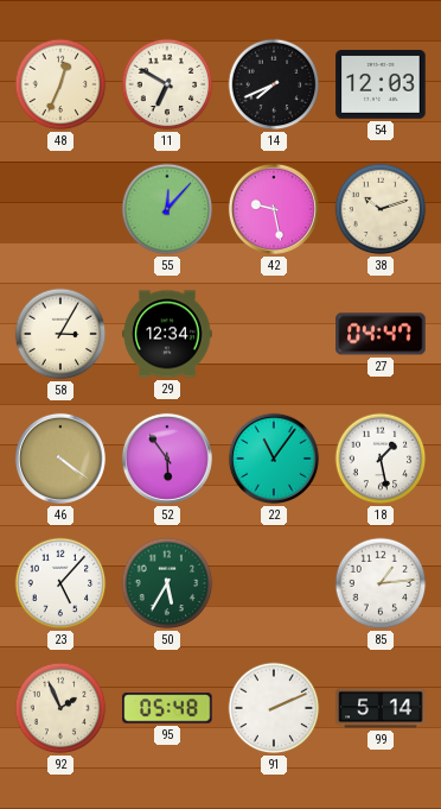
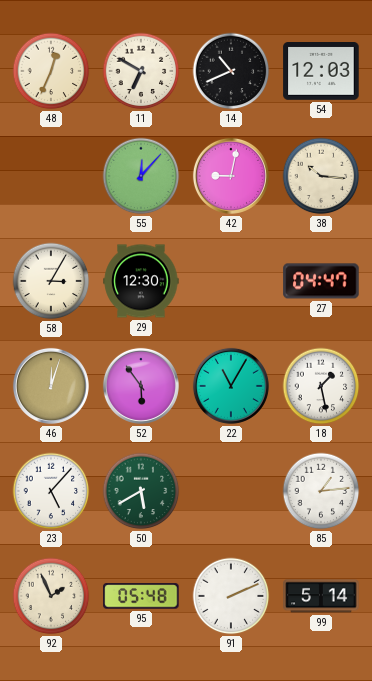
14: 7:41 -> 10:41 (231, 71)
42: 9:28 -> 9:02 (231, 176)
38: 10:12 -> 10:16 (321, 176)
29: 12:34 -> 12:30 (141, 281)
46: 4:21 -> 12:03 (51, 386)
22: 11:06 -> 11:05 (231, 386)
50: 5:35 -> 5:40 (141, 491)
